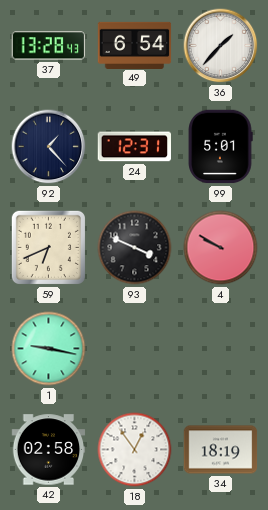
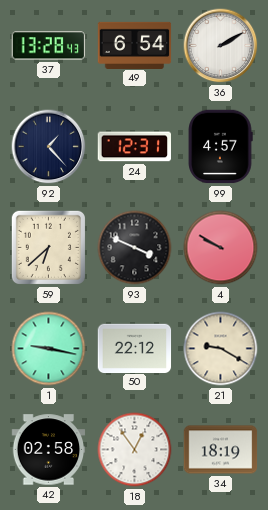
36: 1:37 -> 2:10 (221, 46)
99: 5:01 -> 4:57 (220, 147)
59: 6:41 -> 6:38 (48, 247)
50: none -> 22:12 (135, 348)
21: none -> 9:20 (221, 349)
